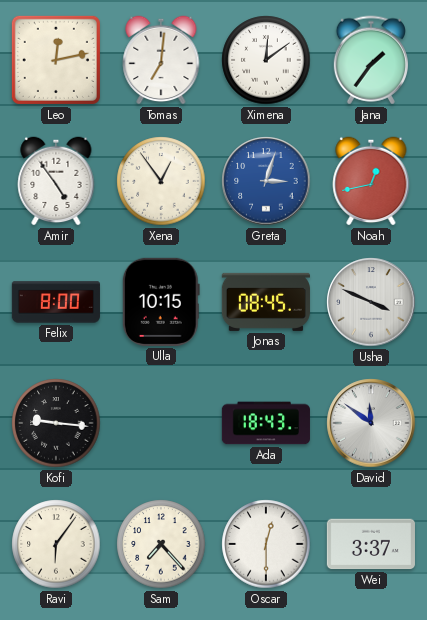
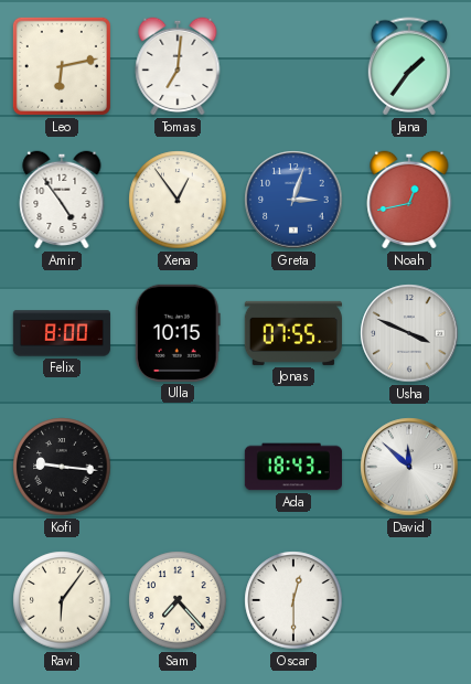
Leo: 12:13 -> 6:13 (62, 66)
Ximena: 12:09 -> none (266, 60)
Jonas: 08:45 -> 07:55 (293, 333)
David: 11:51 -> 11:52 (409, 467)
Wei: 3:37 -> none (371, 544)
